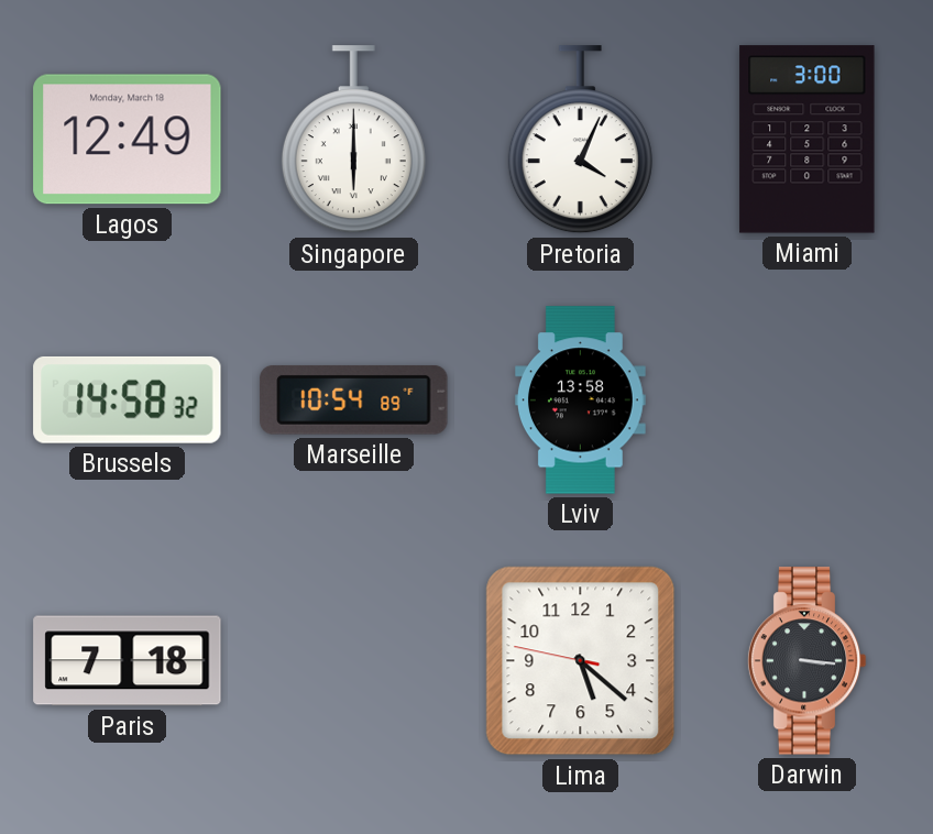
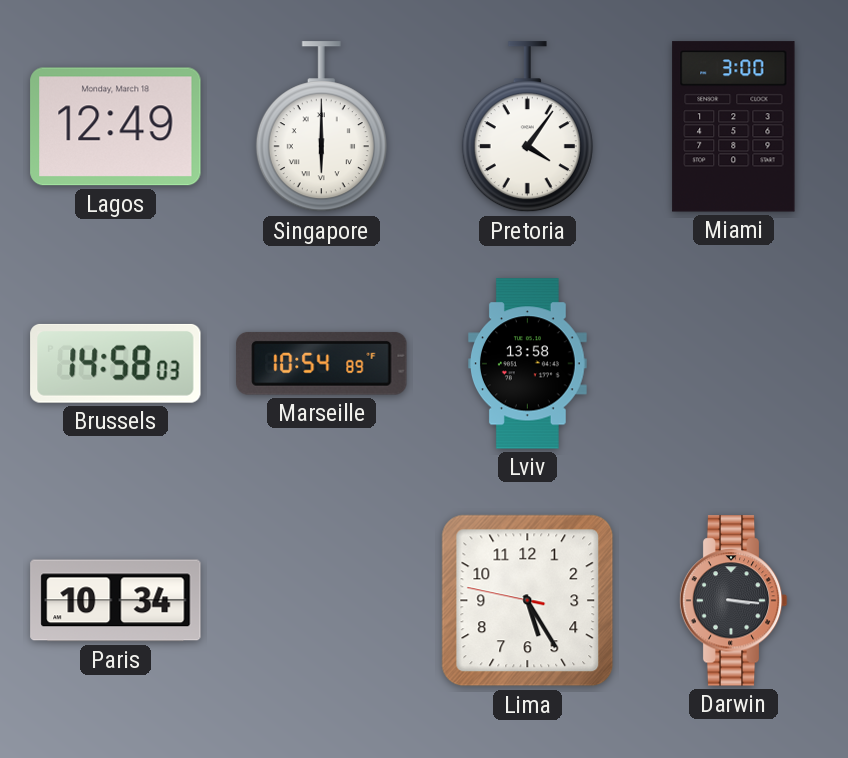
Pretoria: 4:04 -> 4:06 (527, 127)
Brussels: 14:58:32 -> 14:58:03 (116, 363)
Paris: 7:18 -> 10:34 (116, 601)
Lima: 5:21 -> 5:24 (528, 601)
